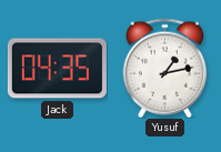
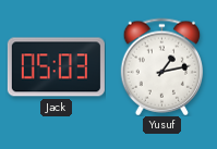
Jack: 04:35 -> 05:03 (56, 67)
